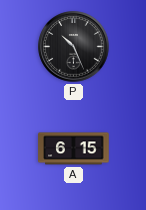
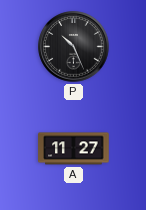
A: 6:15 -> 11:27 (74, 149)
